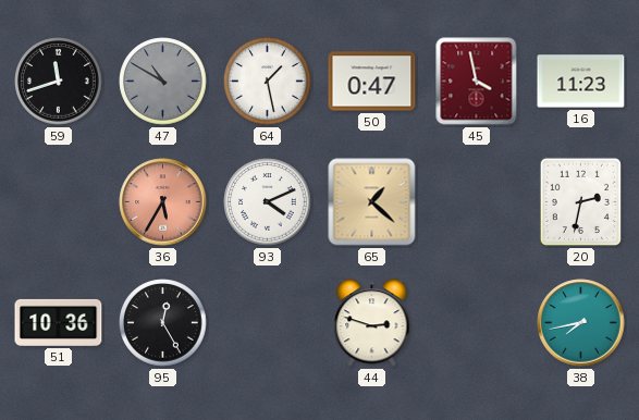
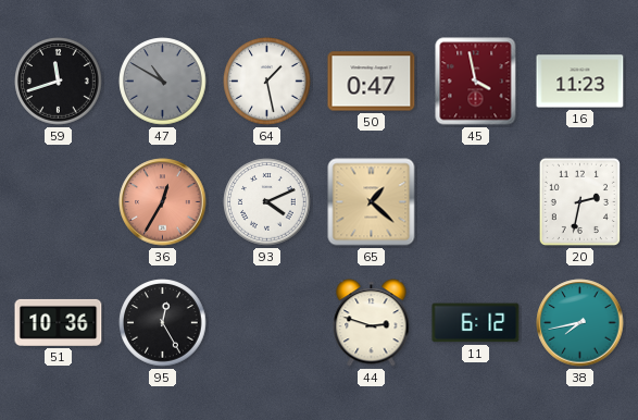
36: 5:35 -> 12:35 (163, 202)
11: none -> 6:12 (476, 323)
